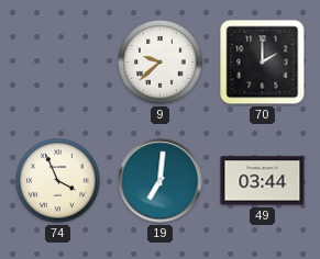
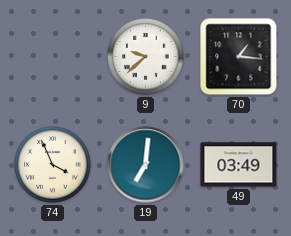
70: 2:00 -> 1:16 (239, 57)
49: 03:44 -> 03:49 (239, 165)
